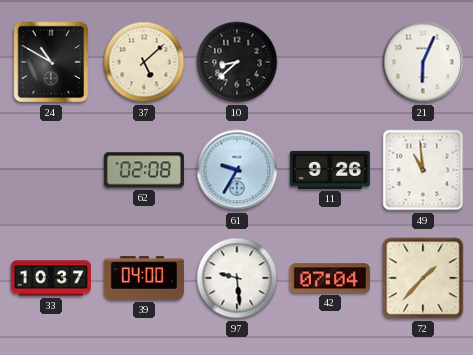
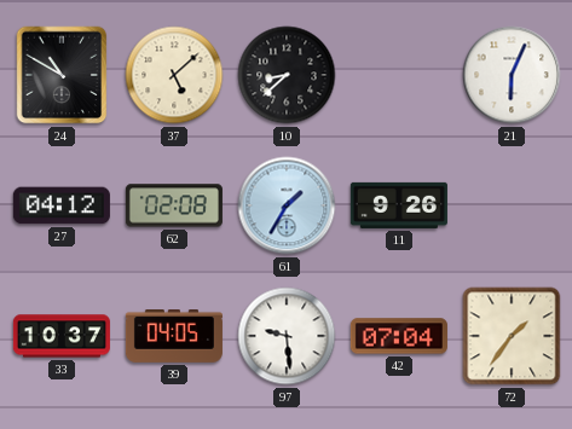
27: none -> 04:12 (62, 205)
61: 9:35 -> 1:35 (287, 205)
49: 10:59 -> none (423, 170)
39: 04:00 -> 04:05 (174, 337)
72: 1:37 -> 1:36 (512, 336)
